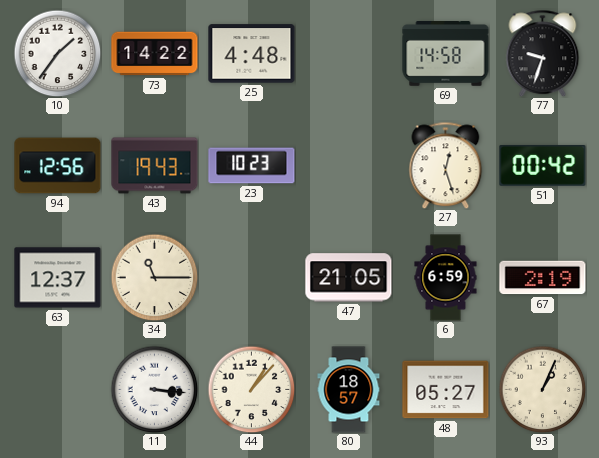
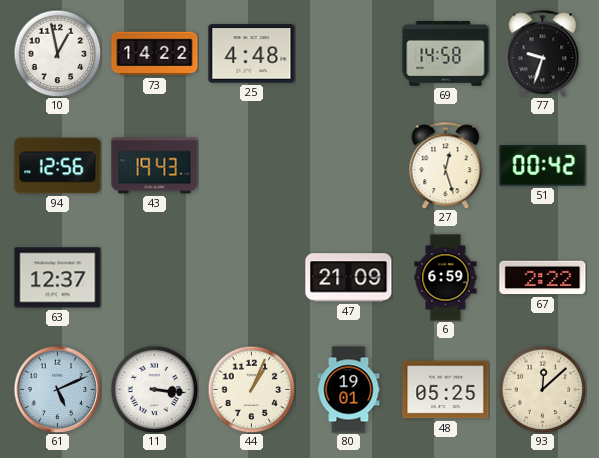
10: 1:36 -> 12:58 (57, 53)
23: 10:23 -> none (252, 166)
34: 11:15 -> none (154, 277)
47: 21:05 -> 21:09 (349, 278)
67: 2:19 -> 2:22 (543, 278)
61: none -> 5:11 (57, 389)
44: 1:07 -> 1:04 (251, 389)
80: 18:57 -> 19:01 (349, 390)
48: 05:27 -> 05:25 (446, 390)
93: 1:04 -> 12:08 (542, 389)
